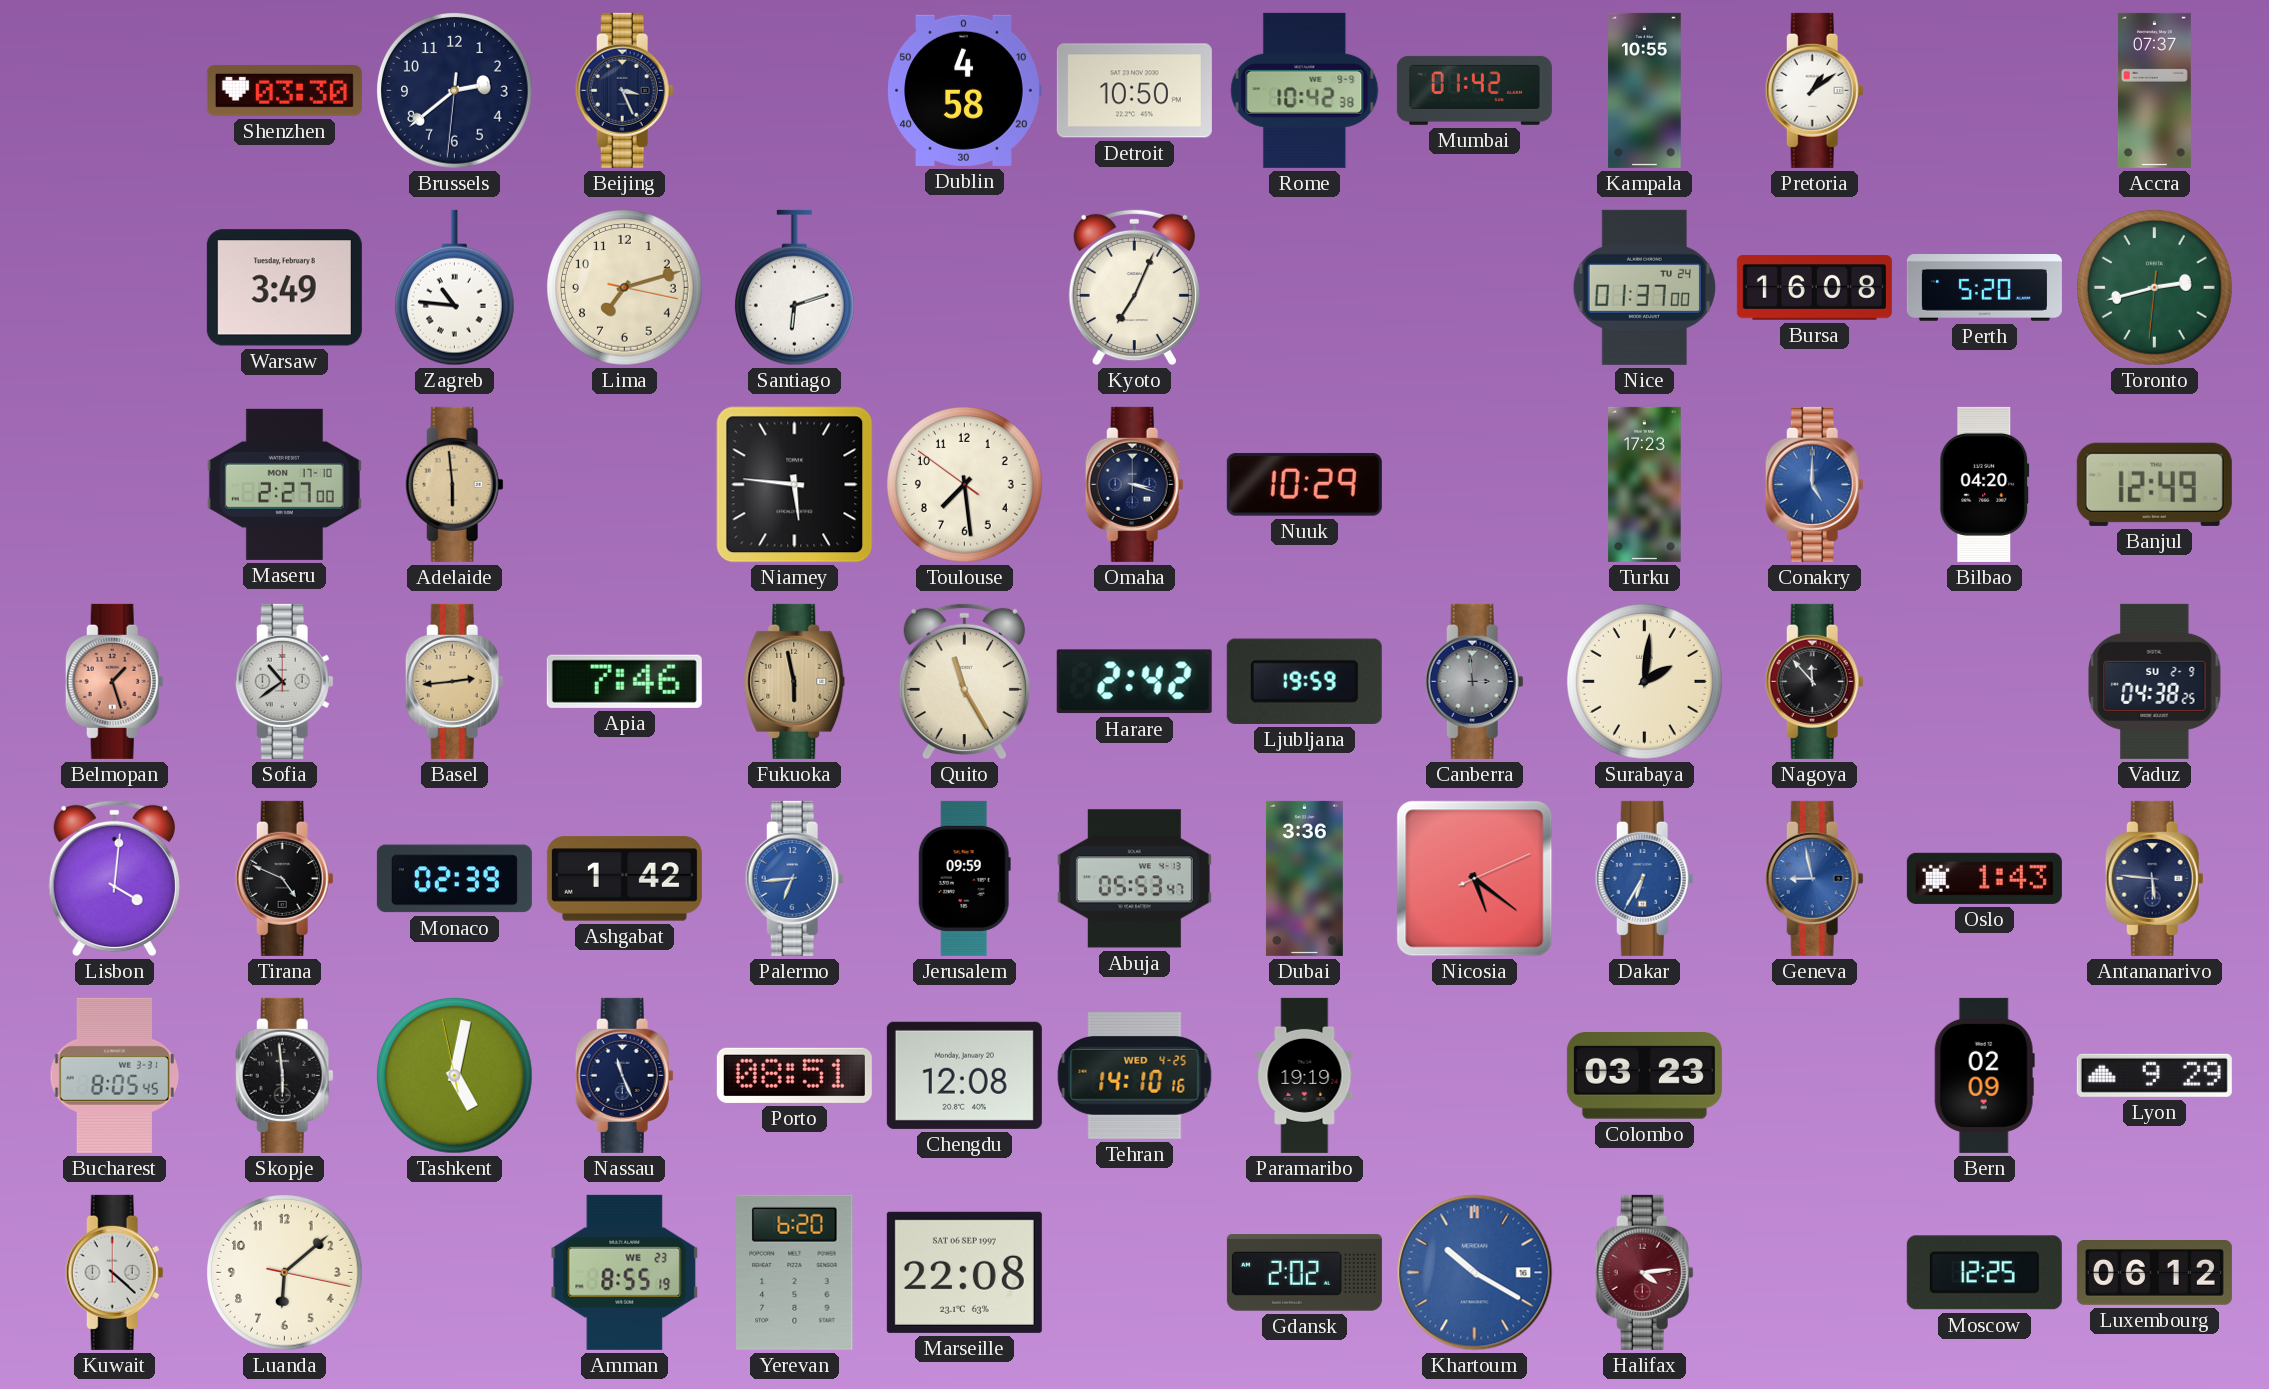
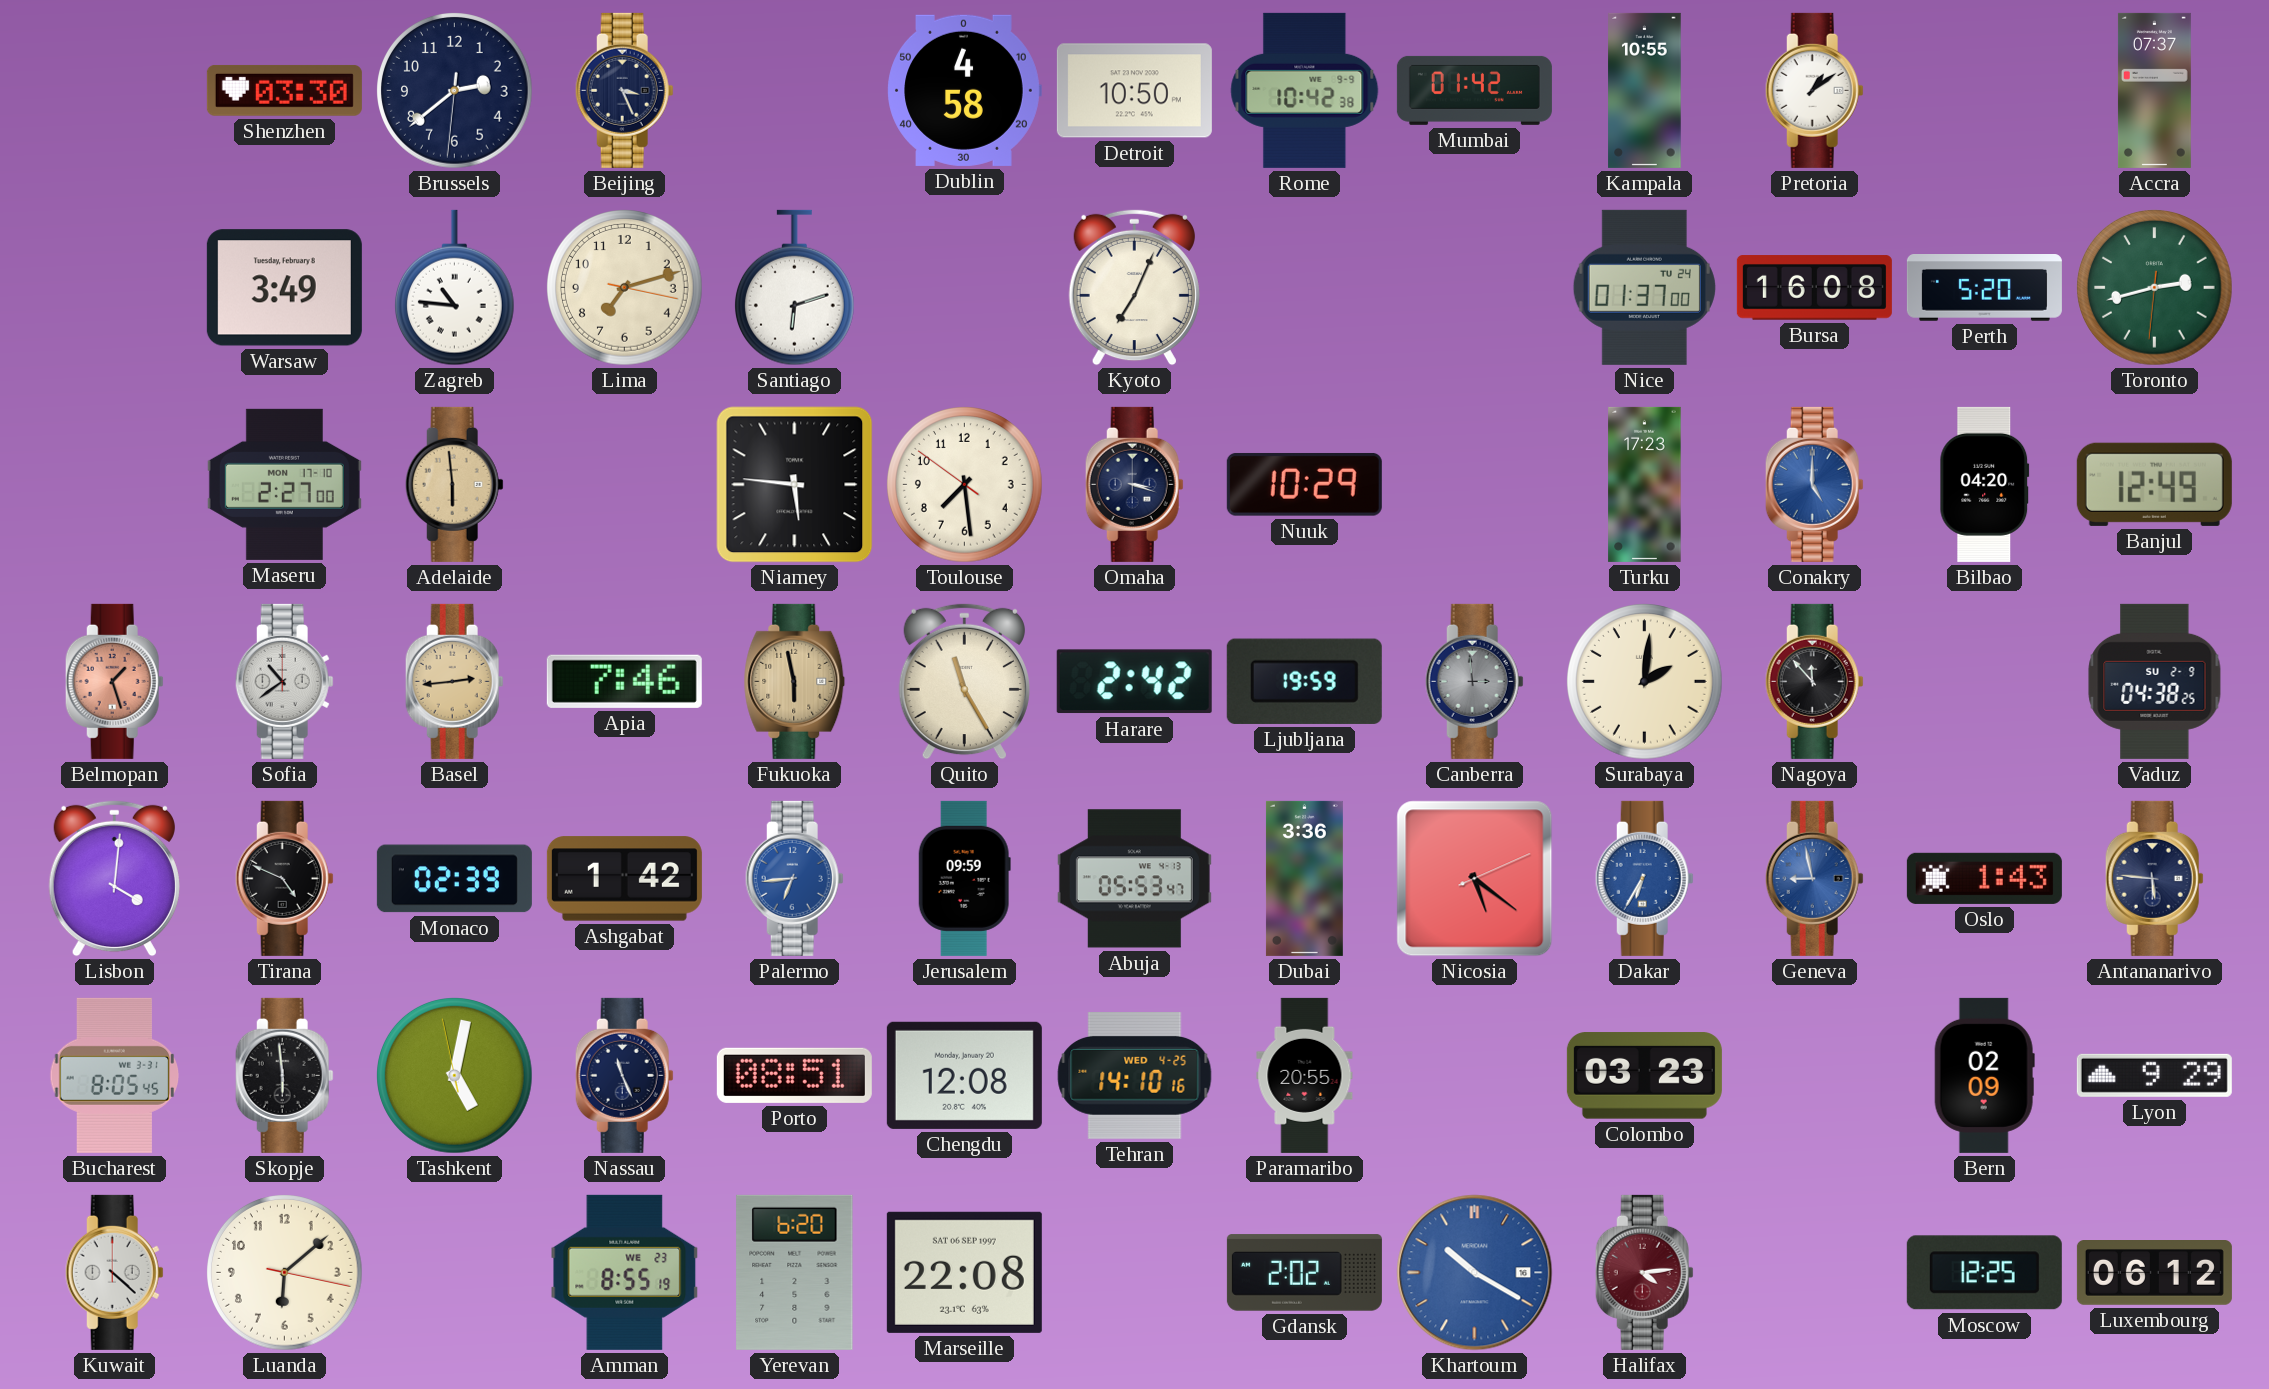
Paramaribo: 19:19 -> 20:55 (1305, 1075)
